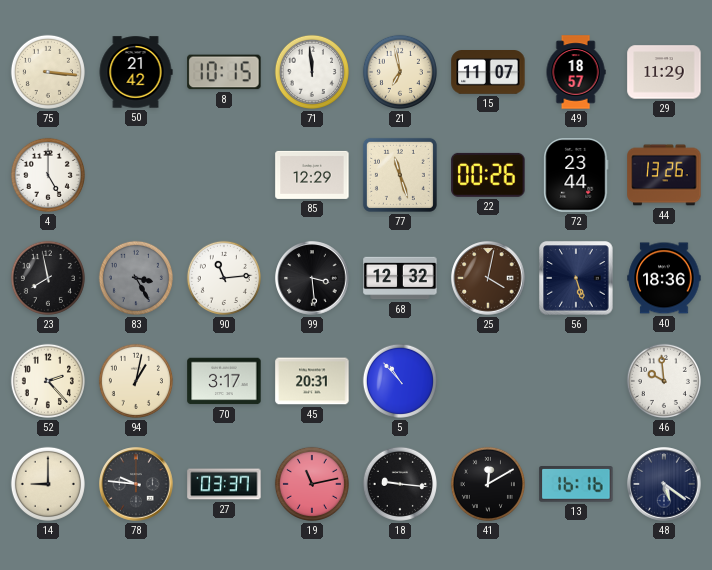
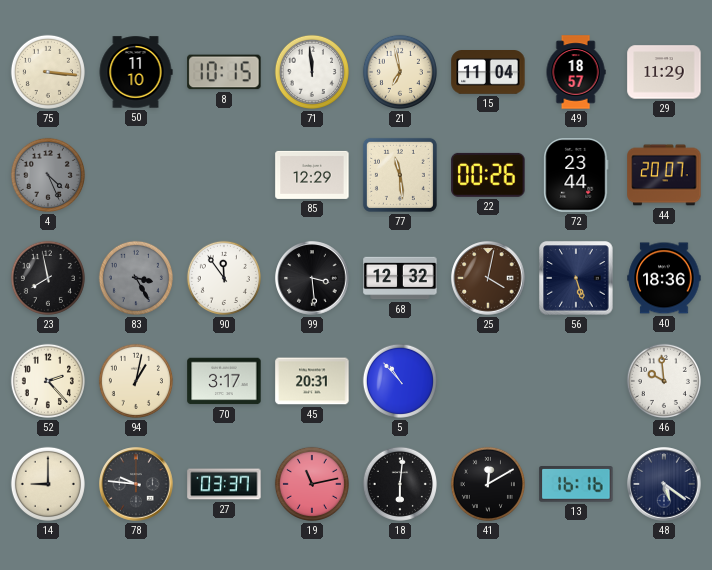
50: 21:42 -> 11:10 (136, 72)
15: 11:07 -> 11:04 (488, 73)
4: 5:00 -> 4:26 (48, 175)
4 dial: white -> grey (48, 175)
77: 11:27 -> 11:29 (400, 175)
44: 13:26 -> 20:07 (664, 175)
90: 11:14 -> 11:54 (224, 278)
18: 9:16 -> 6:01 (400, 484)
